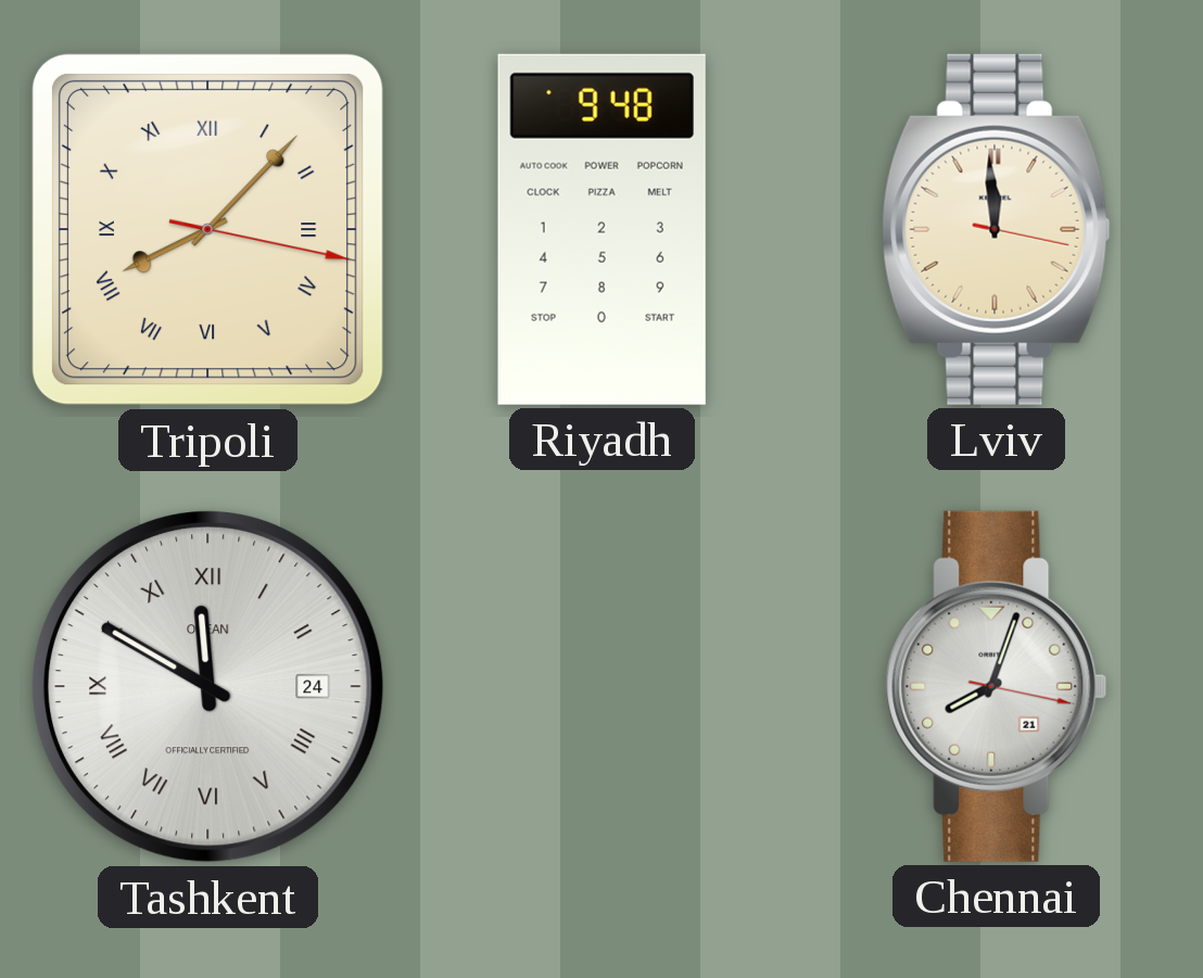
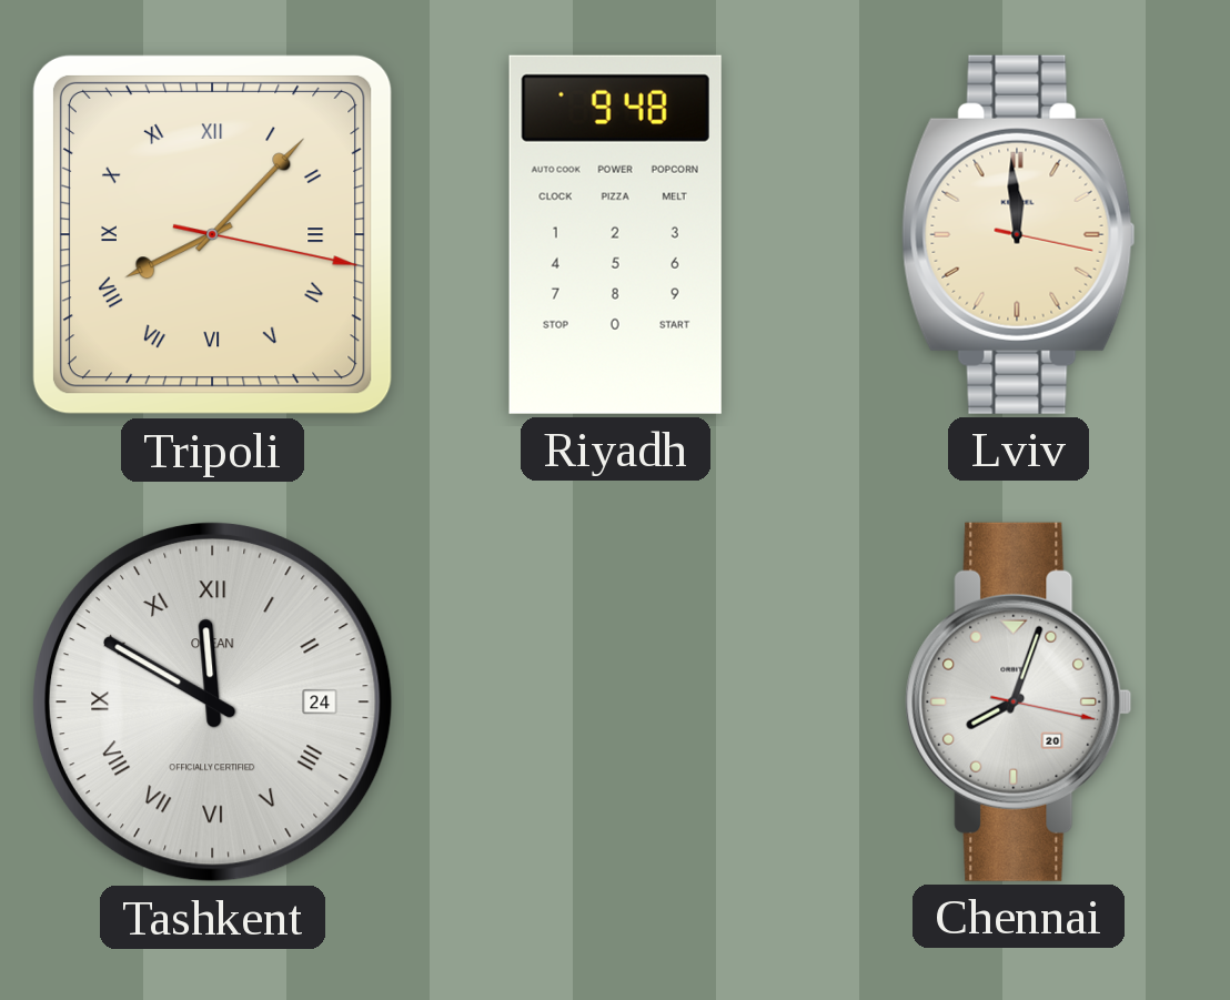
Chennai date: 21 -> 20 (1019, 701)
